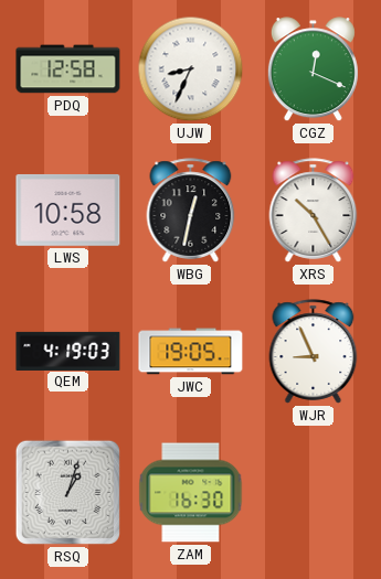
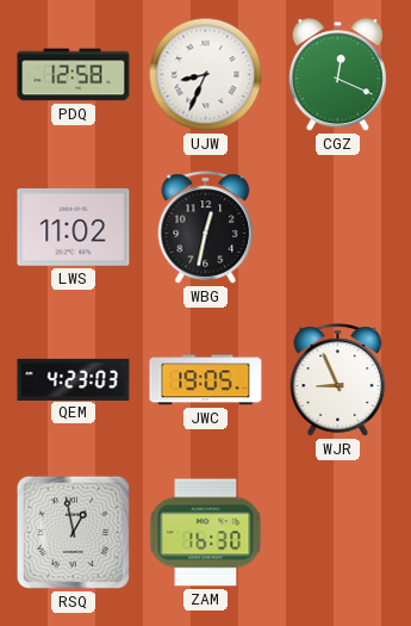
LWS: 10:58 -> 11:02 (74, 227)
XRS: 10:25 -> none (314, 211)
QEM: 4:19 -> 4:23 (74, 379)
RSQ: 1:03 -> 12:58 (73, 532)
